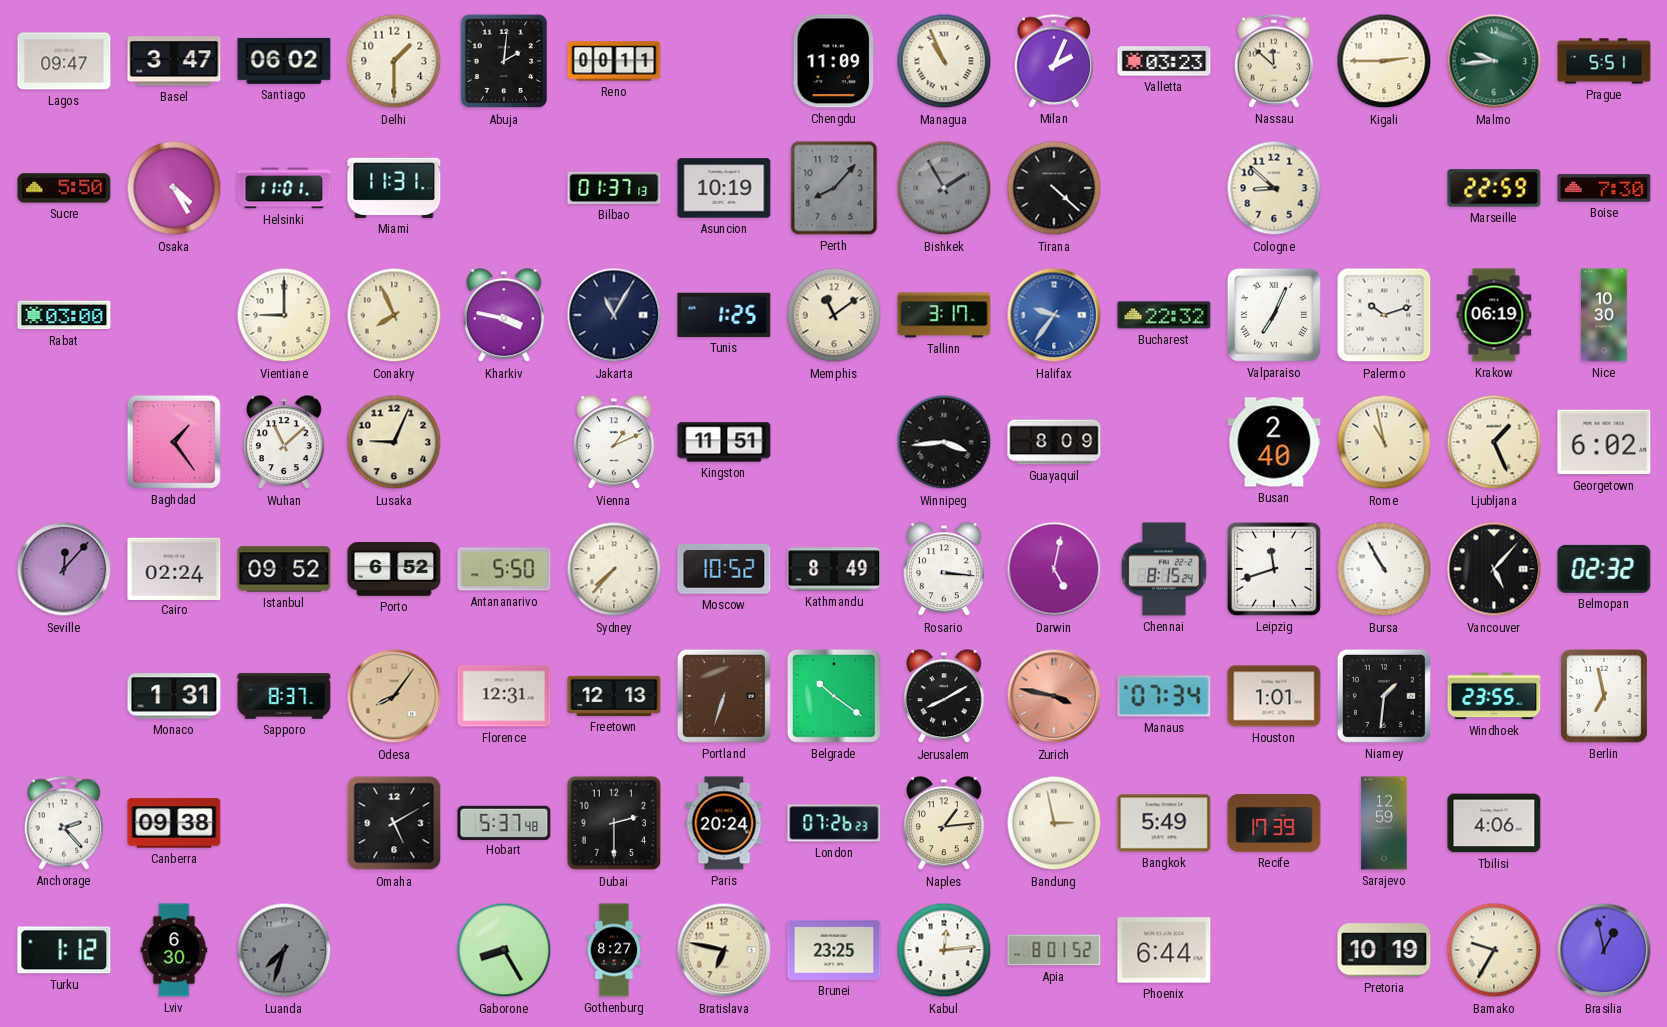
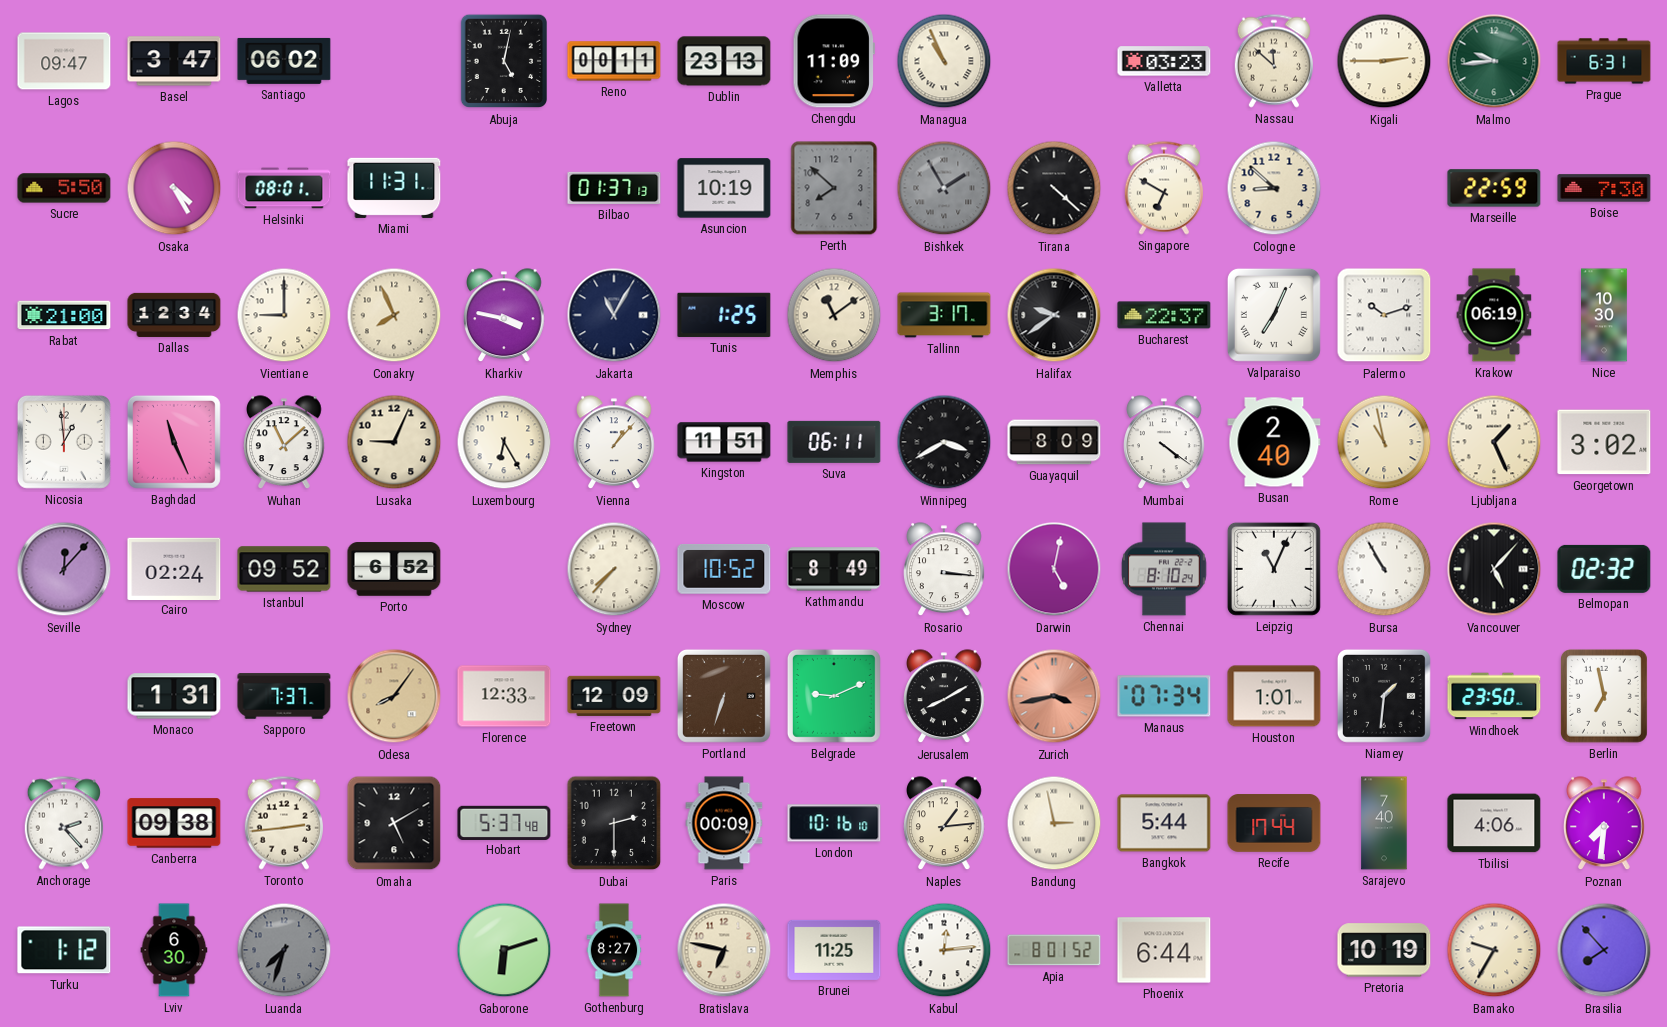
Delhi: 1:30 -> none (394, 61)
Abuja: 2:01 -> 5:02 (503, 61)
Dublin: none -> 23:13 (724, 61)
Milan: 2:04 -> none (1054, 61)
Prague: 5:51 -> 6:31 (1604, 61)
Helsinki: 11:01 -> 08:01 (284, 188)
Perth: 8:07 -> 7:52 (834, 188)
Singapore: none -> 6:50 (1164, 188)
Rabat: 03:00 -> 21:00 (64, 315)
Dallas: none -> 12:34 (174, 315)
Halifax: 9:36 -> 9:39 (1054, 315)
Halifax dial: blue -> black (1054, 315)
Bucharest: 22:32 -> 22:37 (1164, 315)
Nicosia: none -> 12:59 (64, 442)
Baghdad: 1:24 -> 11:26 (174, 442)
Luxembourg: none -> 6:25 (504, 442)
Vienna: 1:11 -> 1:07 (615, 443)
Suva: none -> 06:11 (834, 442)
Winnipeg: 3:44 -> 3:40 (944, 442)
Mumbai: none -> 4:21 (1165, 443)
Georgetown: 6:02 -> 3:02 (1604, 442)
Antananarivo: 5:50 -> none (504, 569)
Chennai: 8:15 -> 8:10 (1164, 569)
Leipzig: 11:42 -> 11:04 (1274, 569)
Sapporo: 8:37 -> 7:37 (284, 696)
Florence: 12:31 -> 12:33 (504, 696)
Freetown: 12:13 -> 12:09 (614, 696)
Belgrade: 10:21 -> 9:11 (834, 696)
Zurich: 3:47 -> 3:43 (1054, 696)
Windhoek: 23:55 -> 23:50 (1494, 696)
Toronto: none -> 2:44 (284, 823)
Paris: 20:24 -> 00:09 (724, 823)
London: 07:26 -> 10:16 (834, 823)
Bangkok: 5:49 -> 5:44 (1164, 823)
Recife: 17:39 -> 17:44 (1274, 823)
Sarajevo: 12:59 -> 7:40 (1384, 823)
Poznan: none -> 7:31 (1605, 824)
Gaborone: 8:25 -> 6:12 (504, 950)
Brunei: 23:25 -> 11:25 (834, 950)
Brasilia: 12:58 -> 7:53 (1604, 950)
